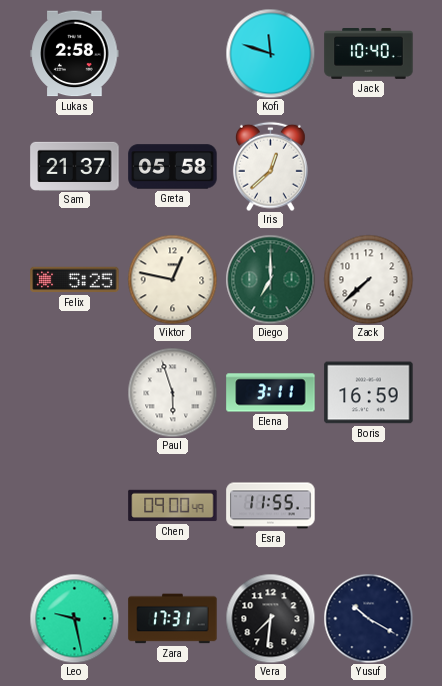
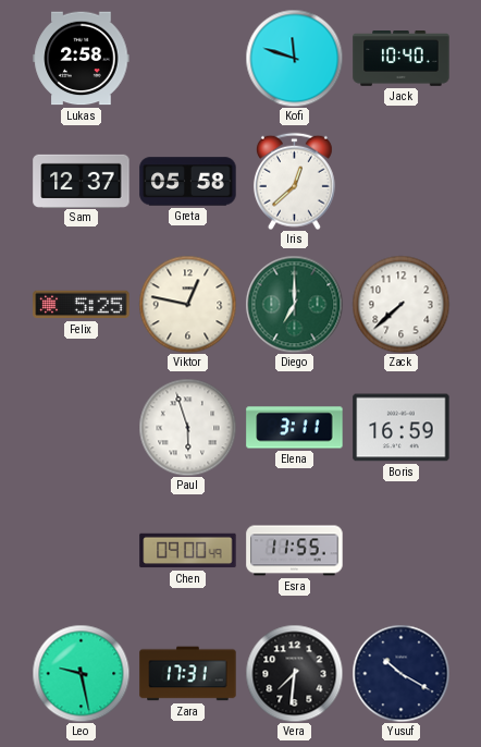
Sam: 21:37 -> 12:37 (82, 181)
